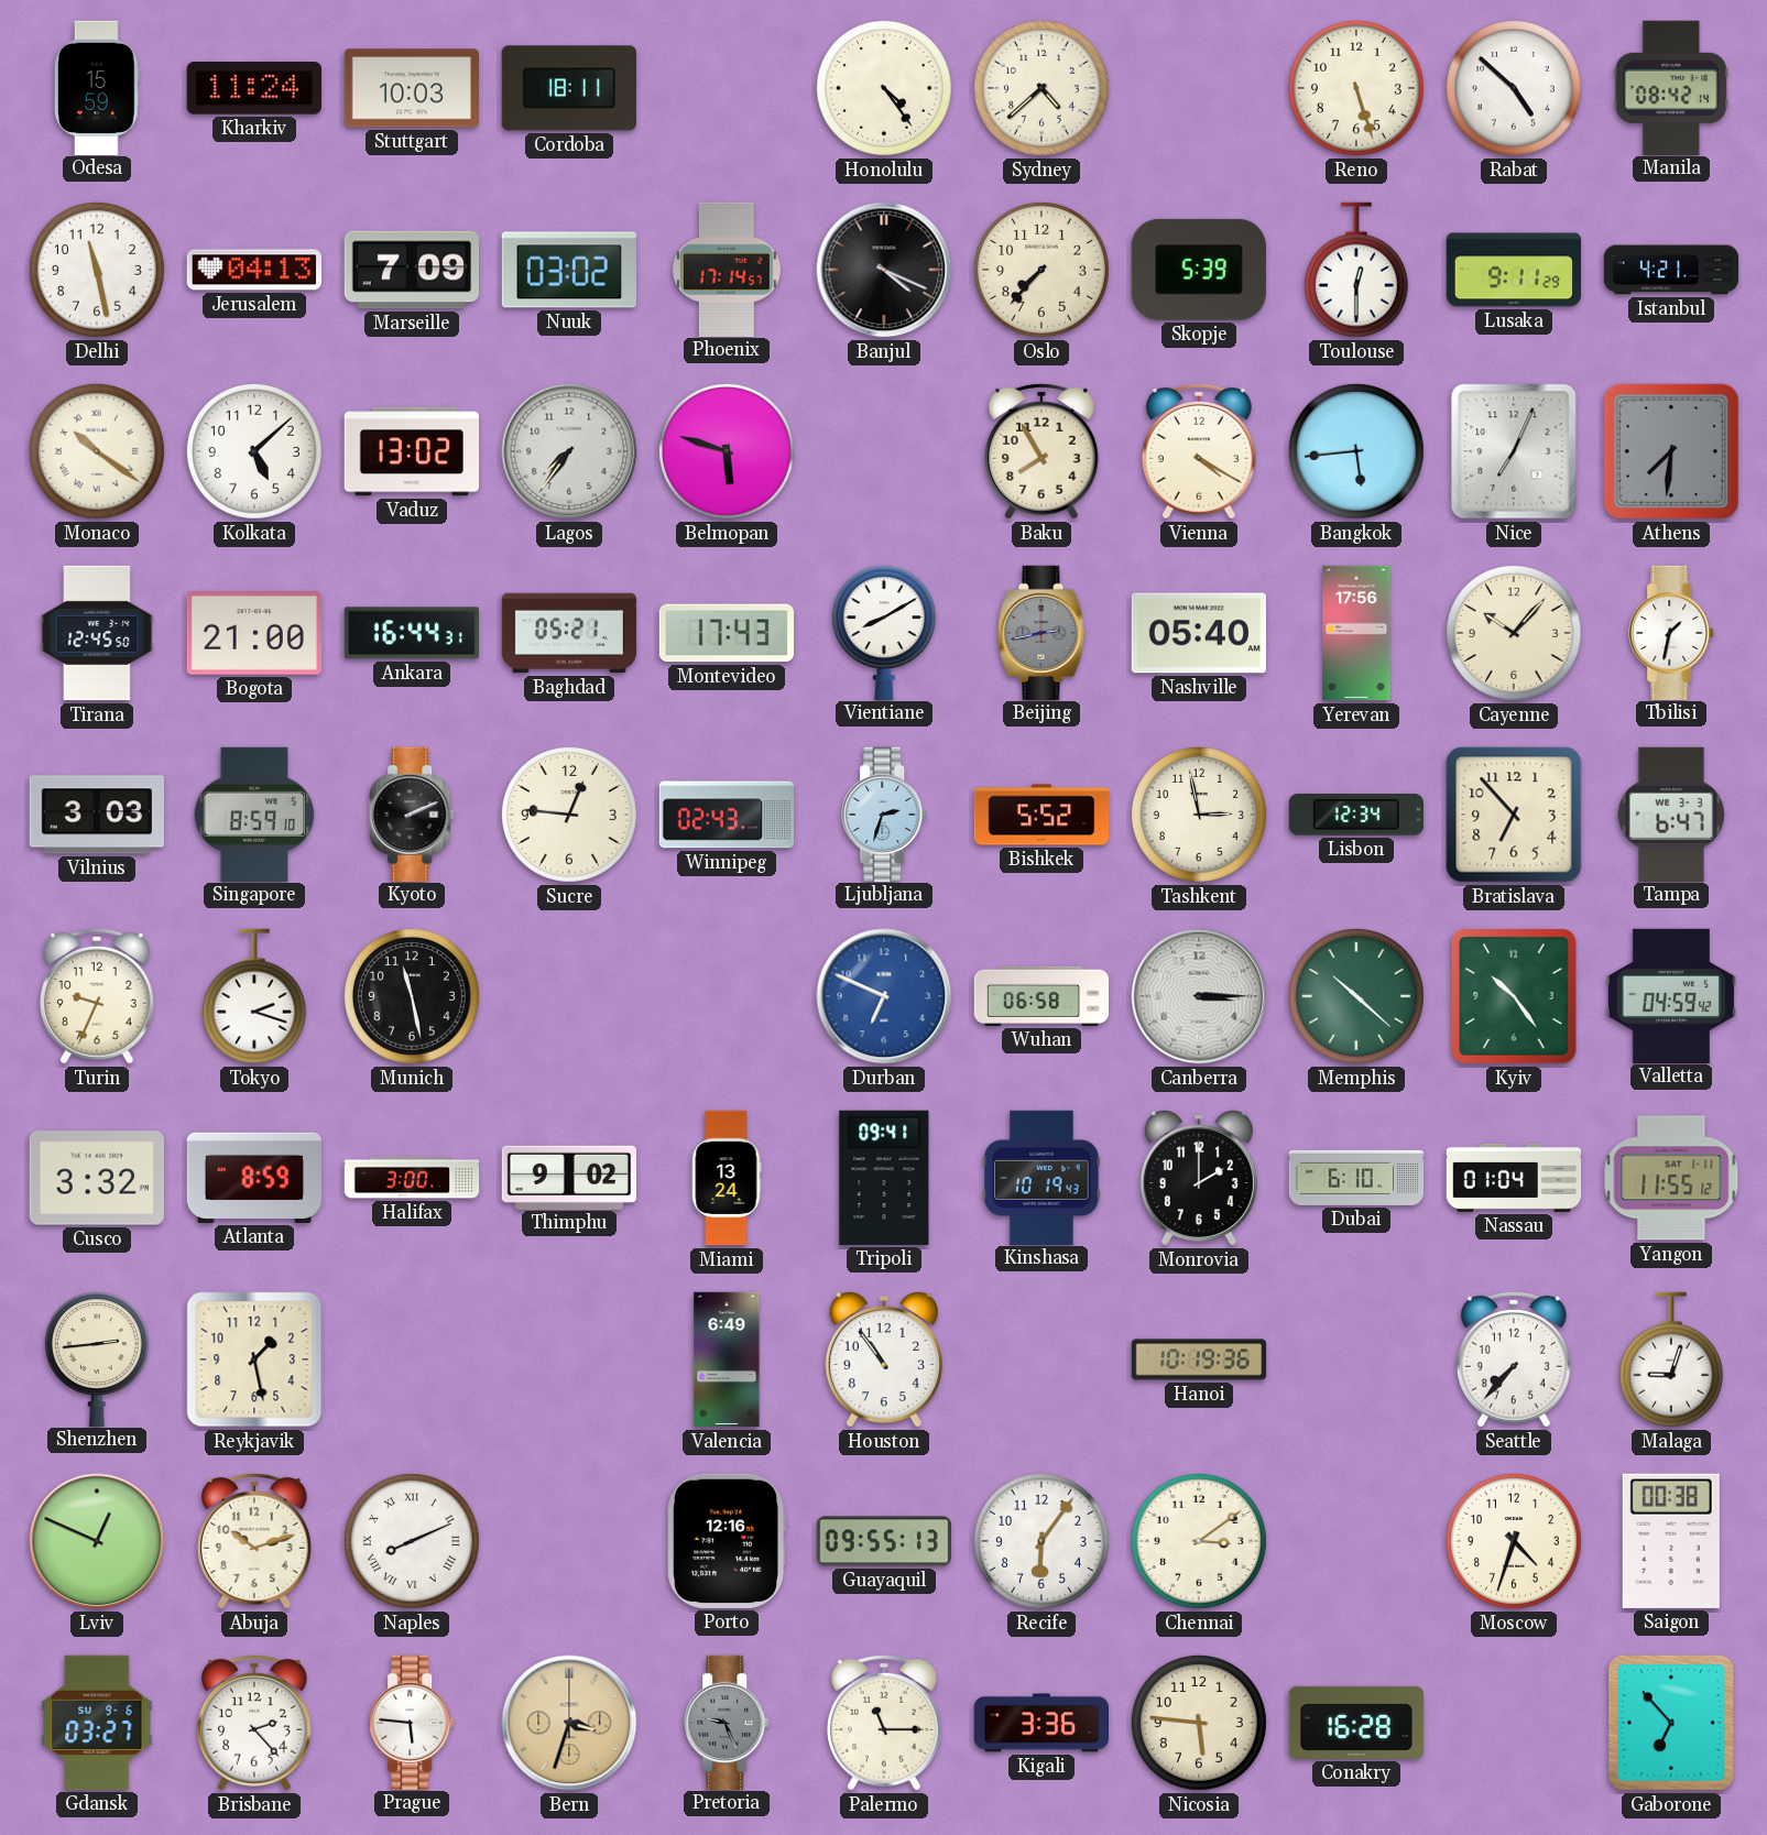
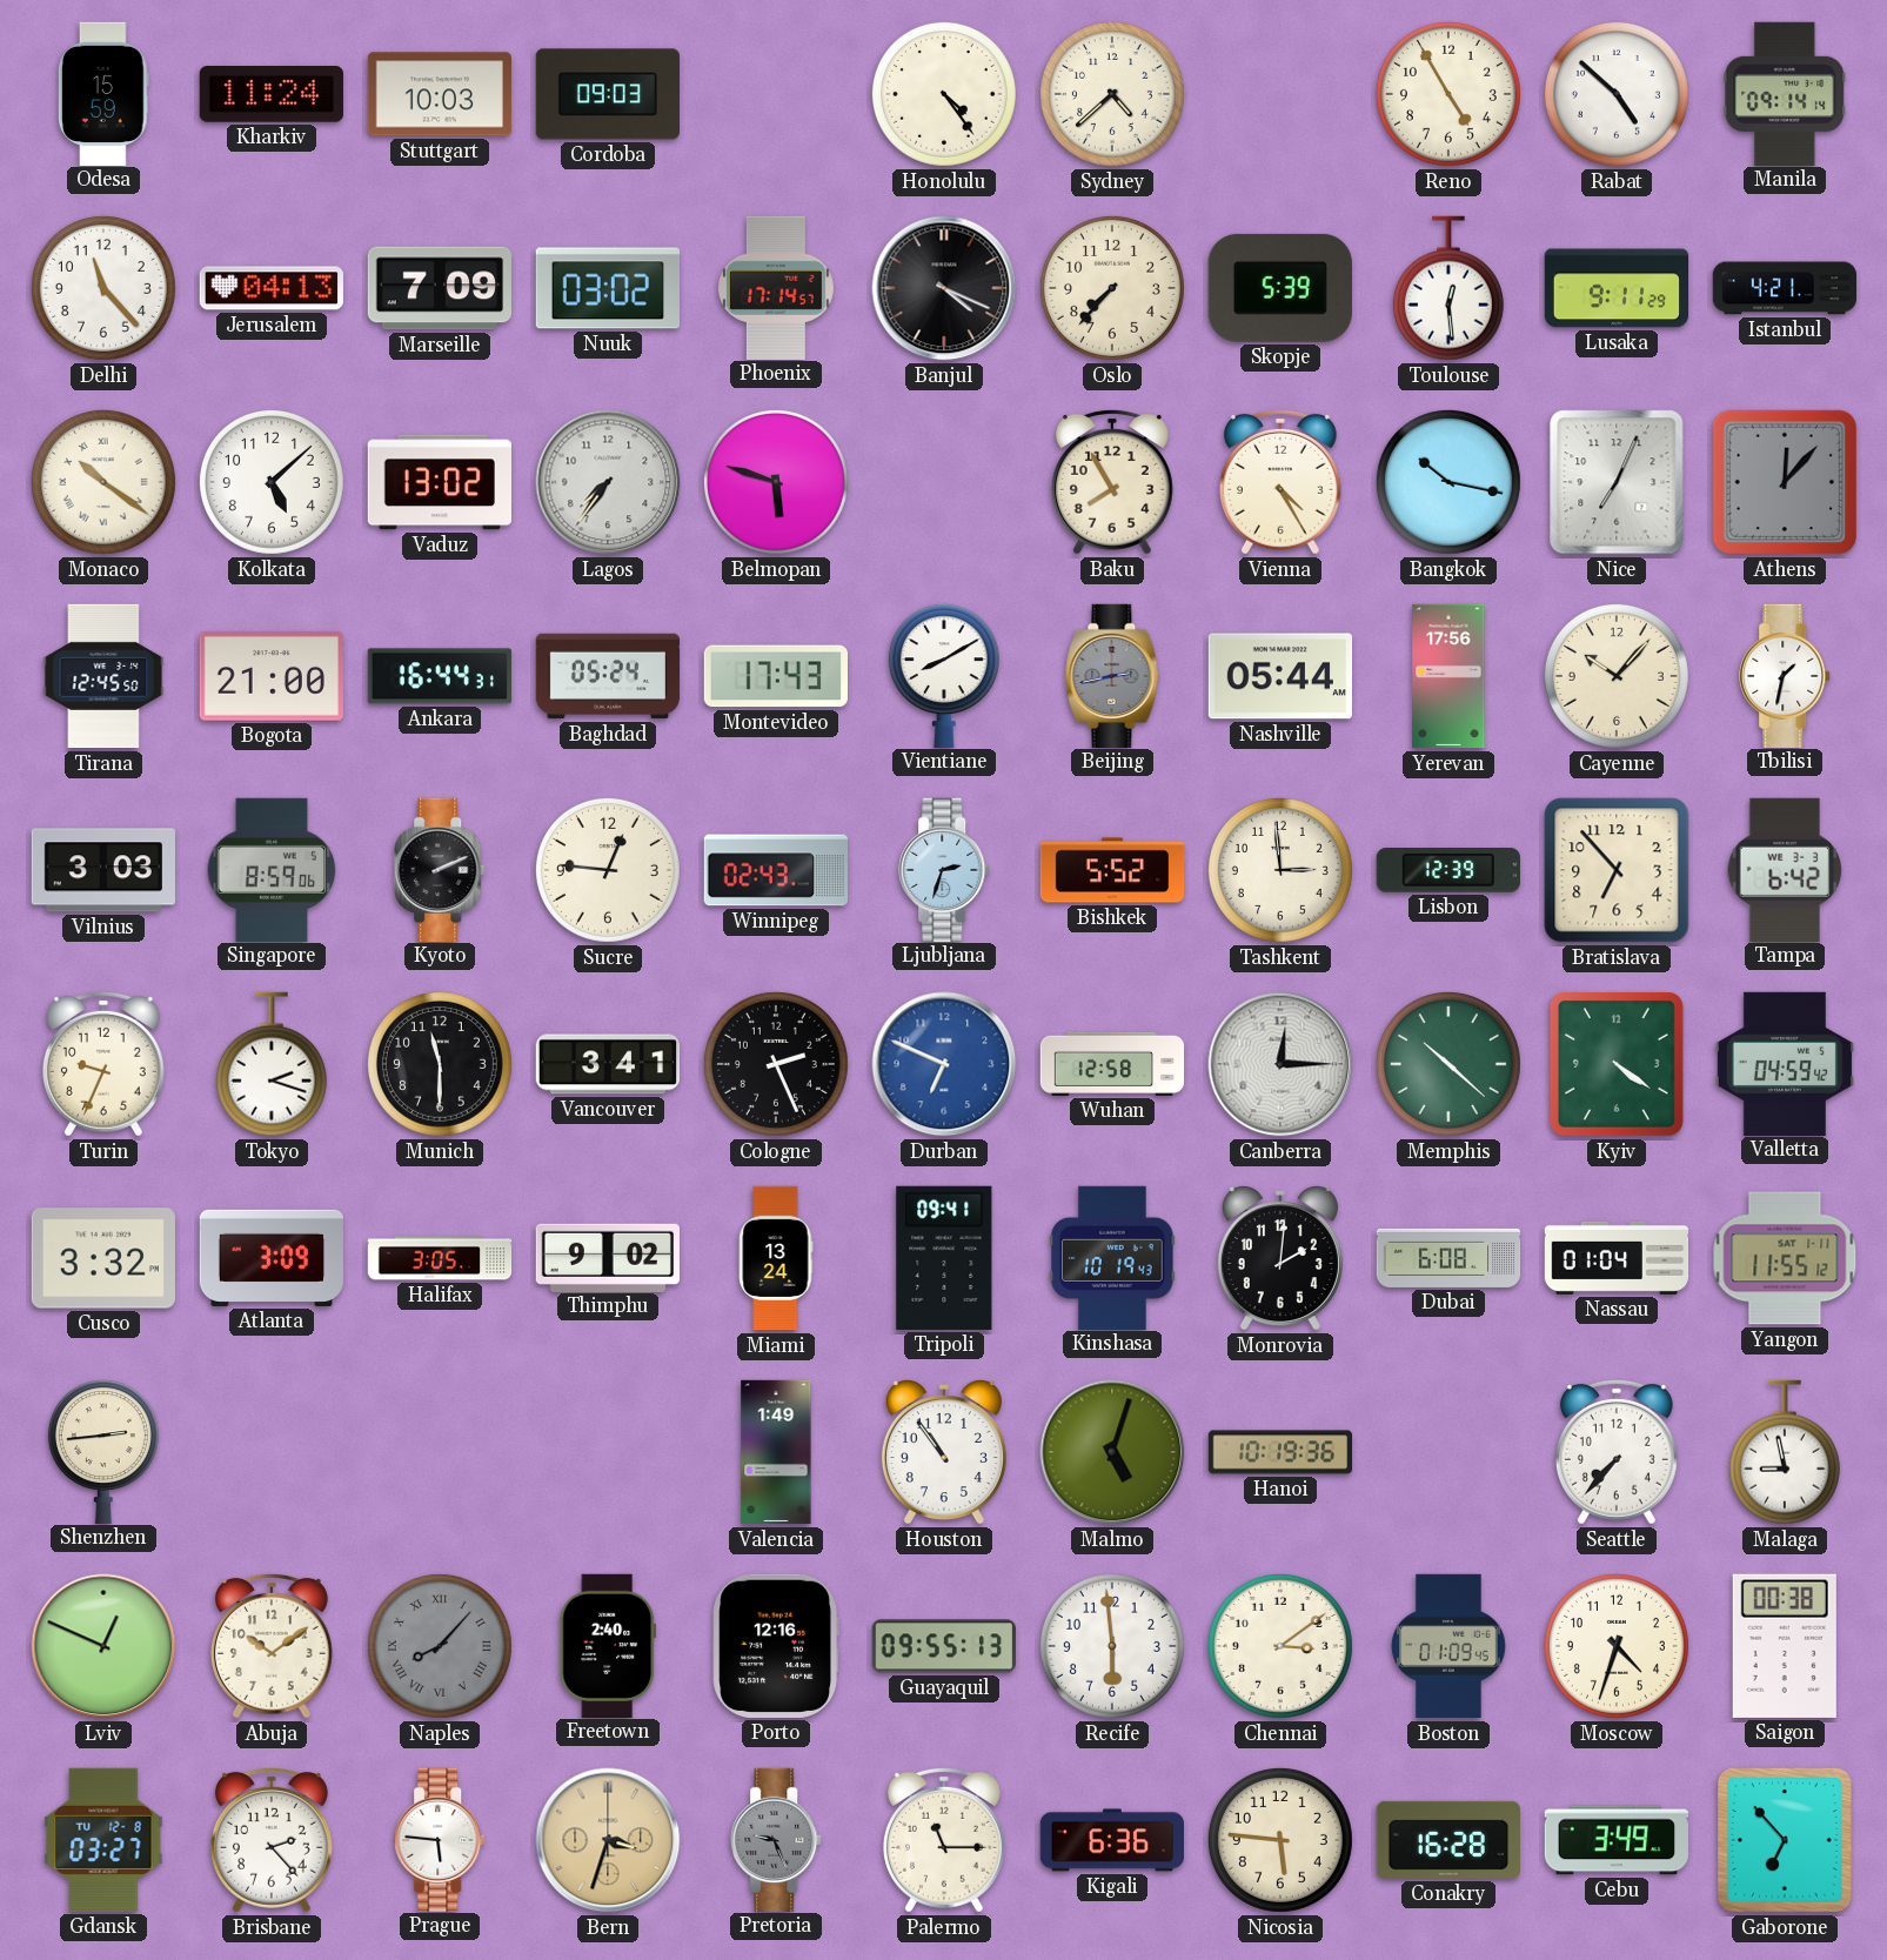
Cordoba: 18:11 -> 09:03 (607, 94)
Reno: 5:27 -> 4:55 (1448, 94)
Manila: 08:42 -> 09:14 (1785, 93)
Delhi: 11:28 -> 11:23 (103, 288)
Toulouse: 12:30 -> 12:29 (1448, 288)
Vienna: 4:20 -> 4:25 (1280, 482)
Bangkok: 5:44 -> 10:17 (1448, 482)
Athens: 7:31 -> 12:07 (1785, 482)
Baghdad: 05:21 -> 05:24 (608, 676)
Nashville: 05:40 -> 05:44 (1279, 676)
Singapore: 8:59:10 -> 8:59:06 (272, 869)
Tashkent: 2:58 -> 2:59 (1280, 870)
Lisbon: 12:34 -> 12:39 (1448, 871)
Tampa: 6:47 -> 6:42 (1785, 869)
Munich: 11:28 -> 11:30 (440, 1064)
Vancouver: none -> 3:41 (607, 1064)
Cologne: none -> 2:26 (776, 1064)
Wuhan: 06:58 -> 12:58 (1112, 1064)
Canberra: 3:15 -> 12:15 (1280, 1064)
Kyiv: 10:24 -> 4:21 (1617, 1064)
Atlanta: 8:59 -> 3:09 (270, 1258)
Halifax: 3:00 -> 3:05 (440, 1258)
Monrovia: 2:00 -> 2:01 (1280, 1258)
Dubai: 6:10 -> 6:08 (1448, 1258)
Reykjavik: 1:28 -> none (254, 1359)
Valencia: 6:49 -> 1:49 (776, 1452)
Malmo: none -> 5:03 (1112, 1452)
Malaga: 9:03 -> 8:58 (1785, 1452)
Abuja: 10:12 -> 10:09 (272, 1646)
Naples: 8:11 -> 8:07 (440, 1646)
Naples dial: white -> grey (440, 1646)
Freetown: none -> 2:40 (607, 1645)
Recife: 6:06 -> 5:59 (1112, 1646)
Boston: none -> 01:09 (1450, 1646)
Gdansk date: SU 9-6 -> TU 12-8 (103, 1840)
Kigali: 3:36 -> 6:36 (1111, 1840)
Cebu: none -> 3:49 (1615, 1840)
